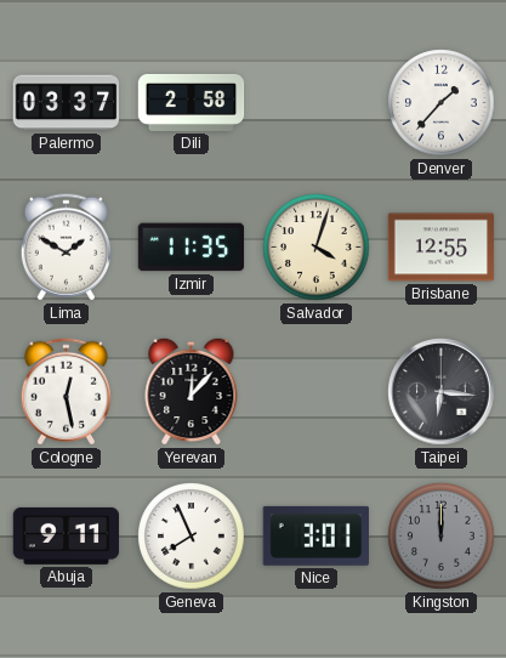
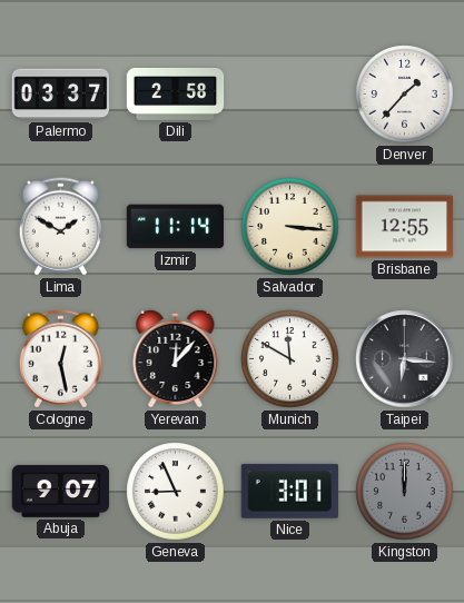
Izmir: 11:35 -> 11:14 (176, 227)
Salvador: 4:03 -> 3:16 (290, 227)
Munich: none -> 11:50 (290, 359)
Abuja: 9:11 -> 9:07 (61, 491)
Geneva: 7:56 -> 8:56 (176, 492)
